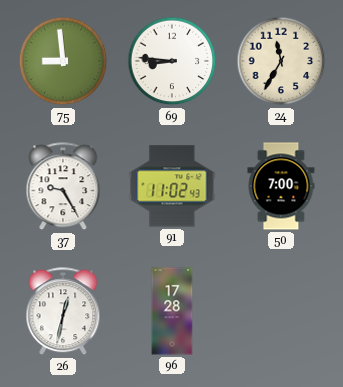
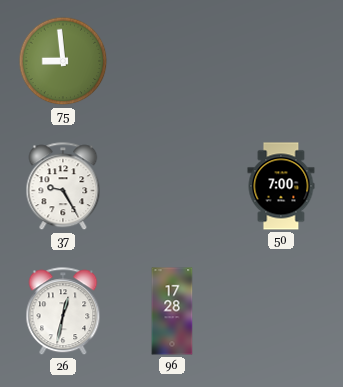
69: 8:46 -> none (172, 61)
24: 11:35 -> none (281, 61)
91: 11:02 -> none (172, 186)
